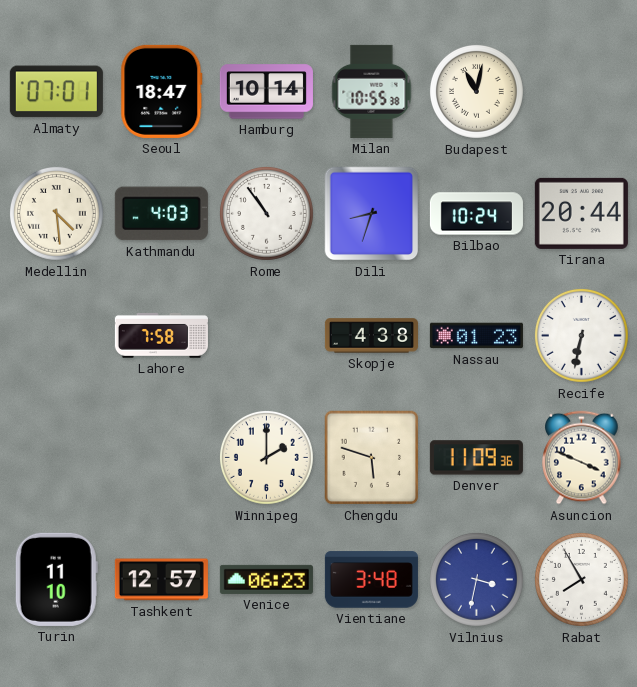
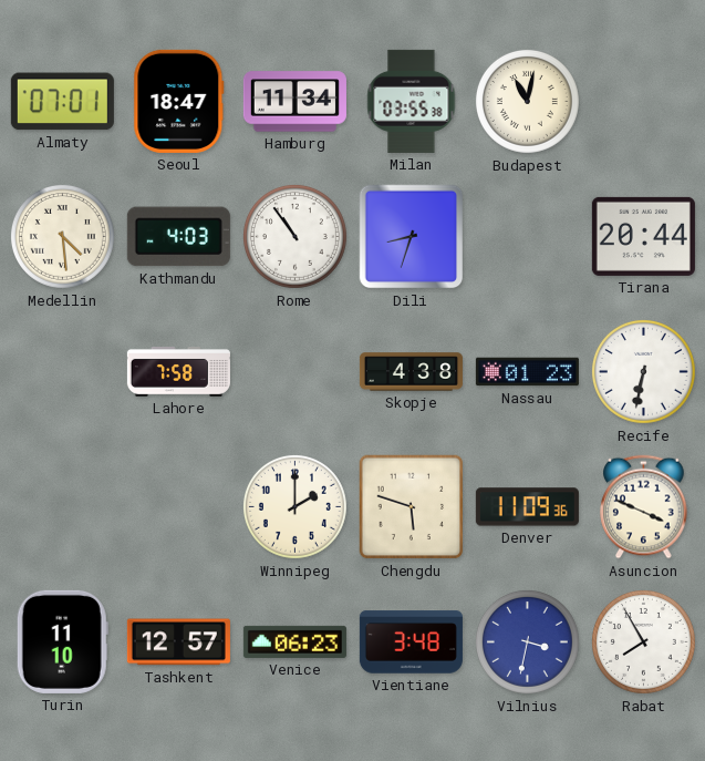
Hamburg: 10:14 -> 11:34 (294, 102)
Milan: 10:55 -> 03:55 (412, 101)
Bilbao: 10:24 -> none (476, 214)
